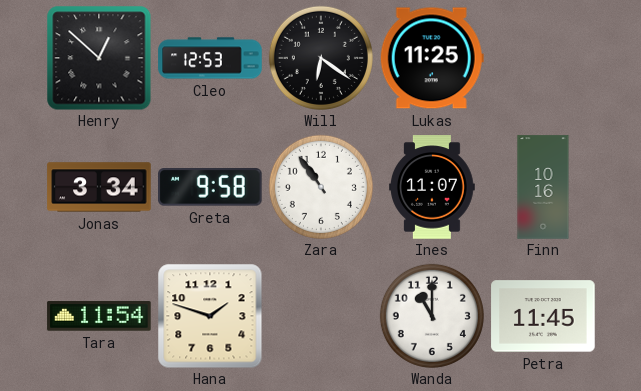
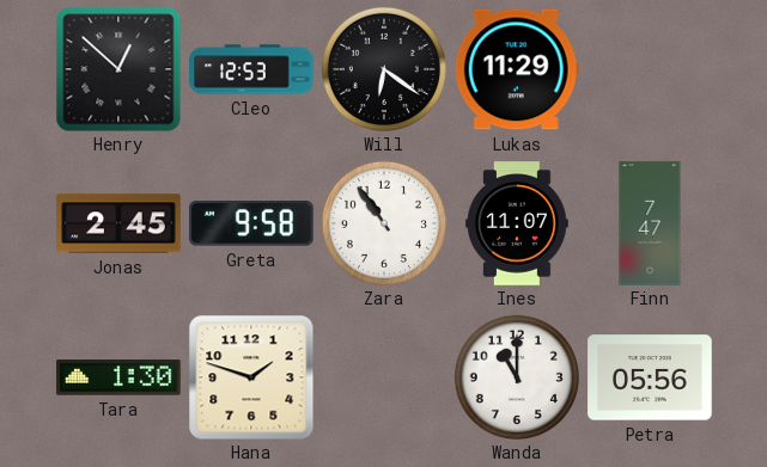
Lukas: 11:25 -> 11:29 (517, 69)
Jonas: 3:34 -> 2:45 (118, 223)
Finn: 10:16 -> 7:47 (650, 223)
Tara: 11:54 -> 1:30 (118, 377)
Petra: 11:45 -> 05:56 (650, 377)
